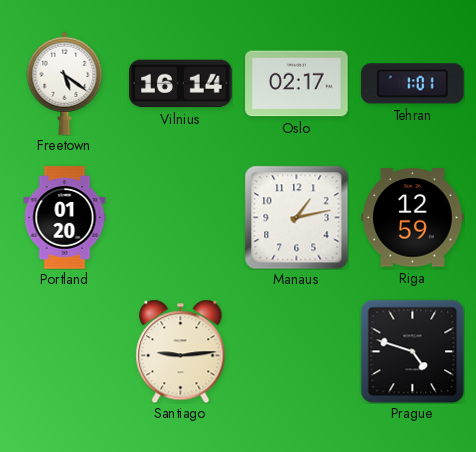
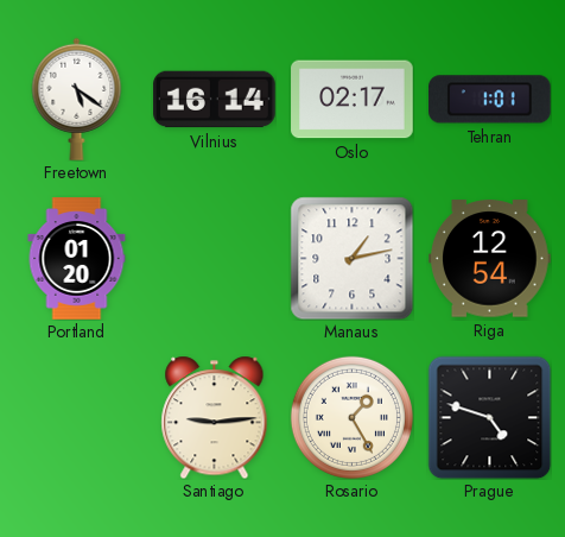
Riga: 12:59 -> 12:54 (490, 259)
Rosario: none -> 1:25 (351, 417)
